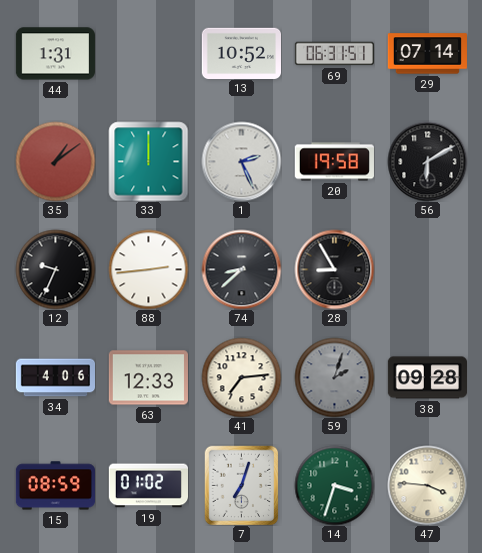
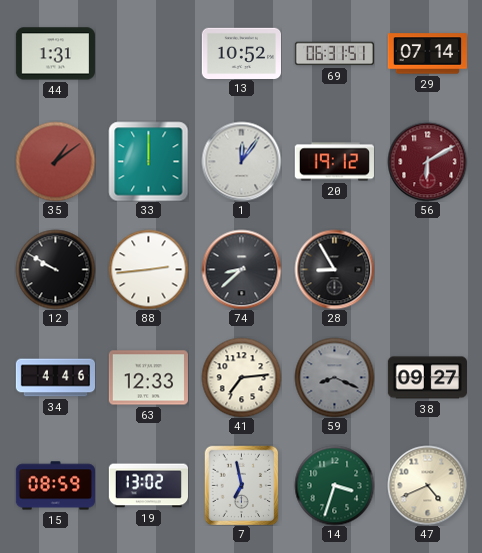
1: 2:26 -> 12:06 (241, 161)
20: 19:58 -> 19:12 (334, 162)
56 dial: black -> burgundy (427, 161)
12: 9:34 -> 9:50 (55, 269)
34: 4:06 -> 4:46 (55, 378)
59: 2:03 -> 8:19 (334, 377)
38: 09:28 -> 09:27 (427, 378)
19: 01:02 -> 13:02 (148, 486)
7: 7:03 -> 6:58 (242, 485)
47: 3:46 -> 4:41 (427, 485)
